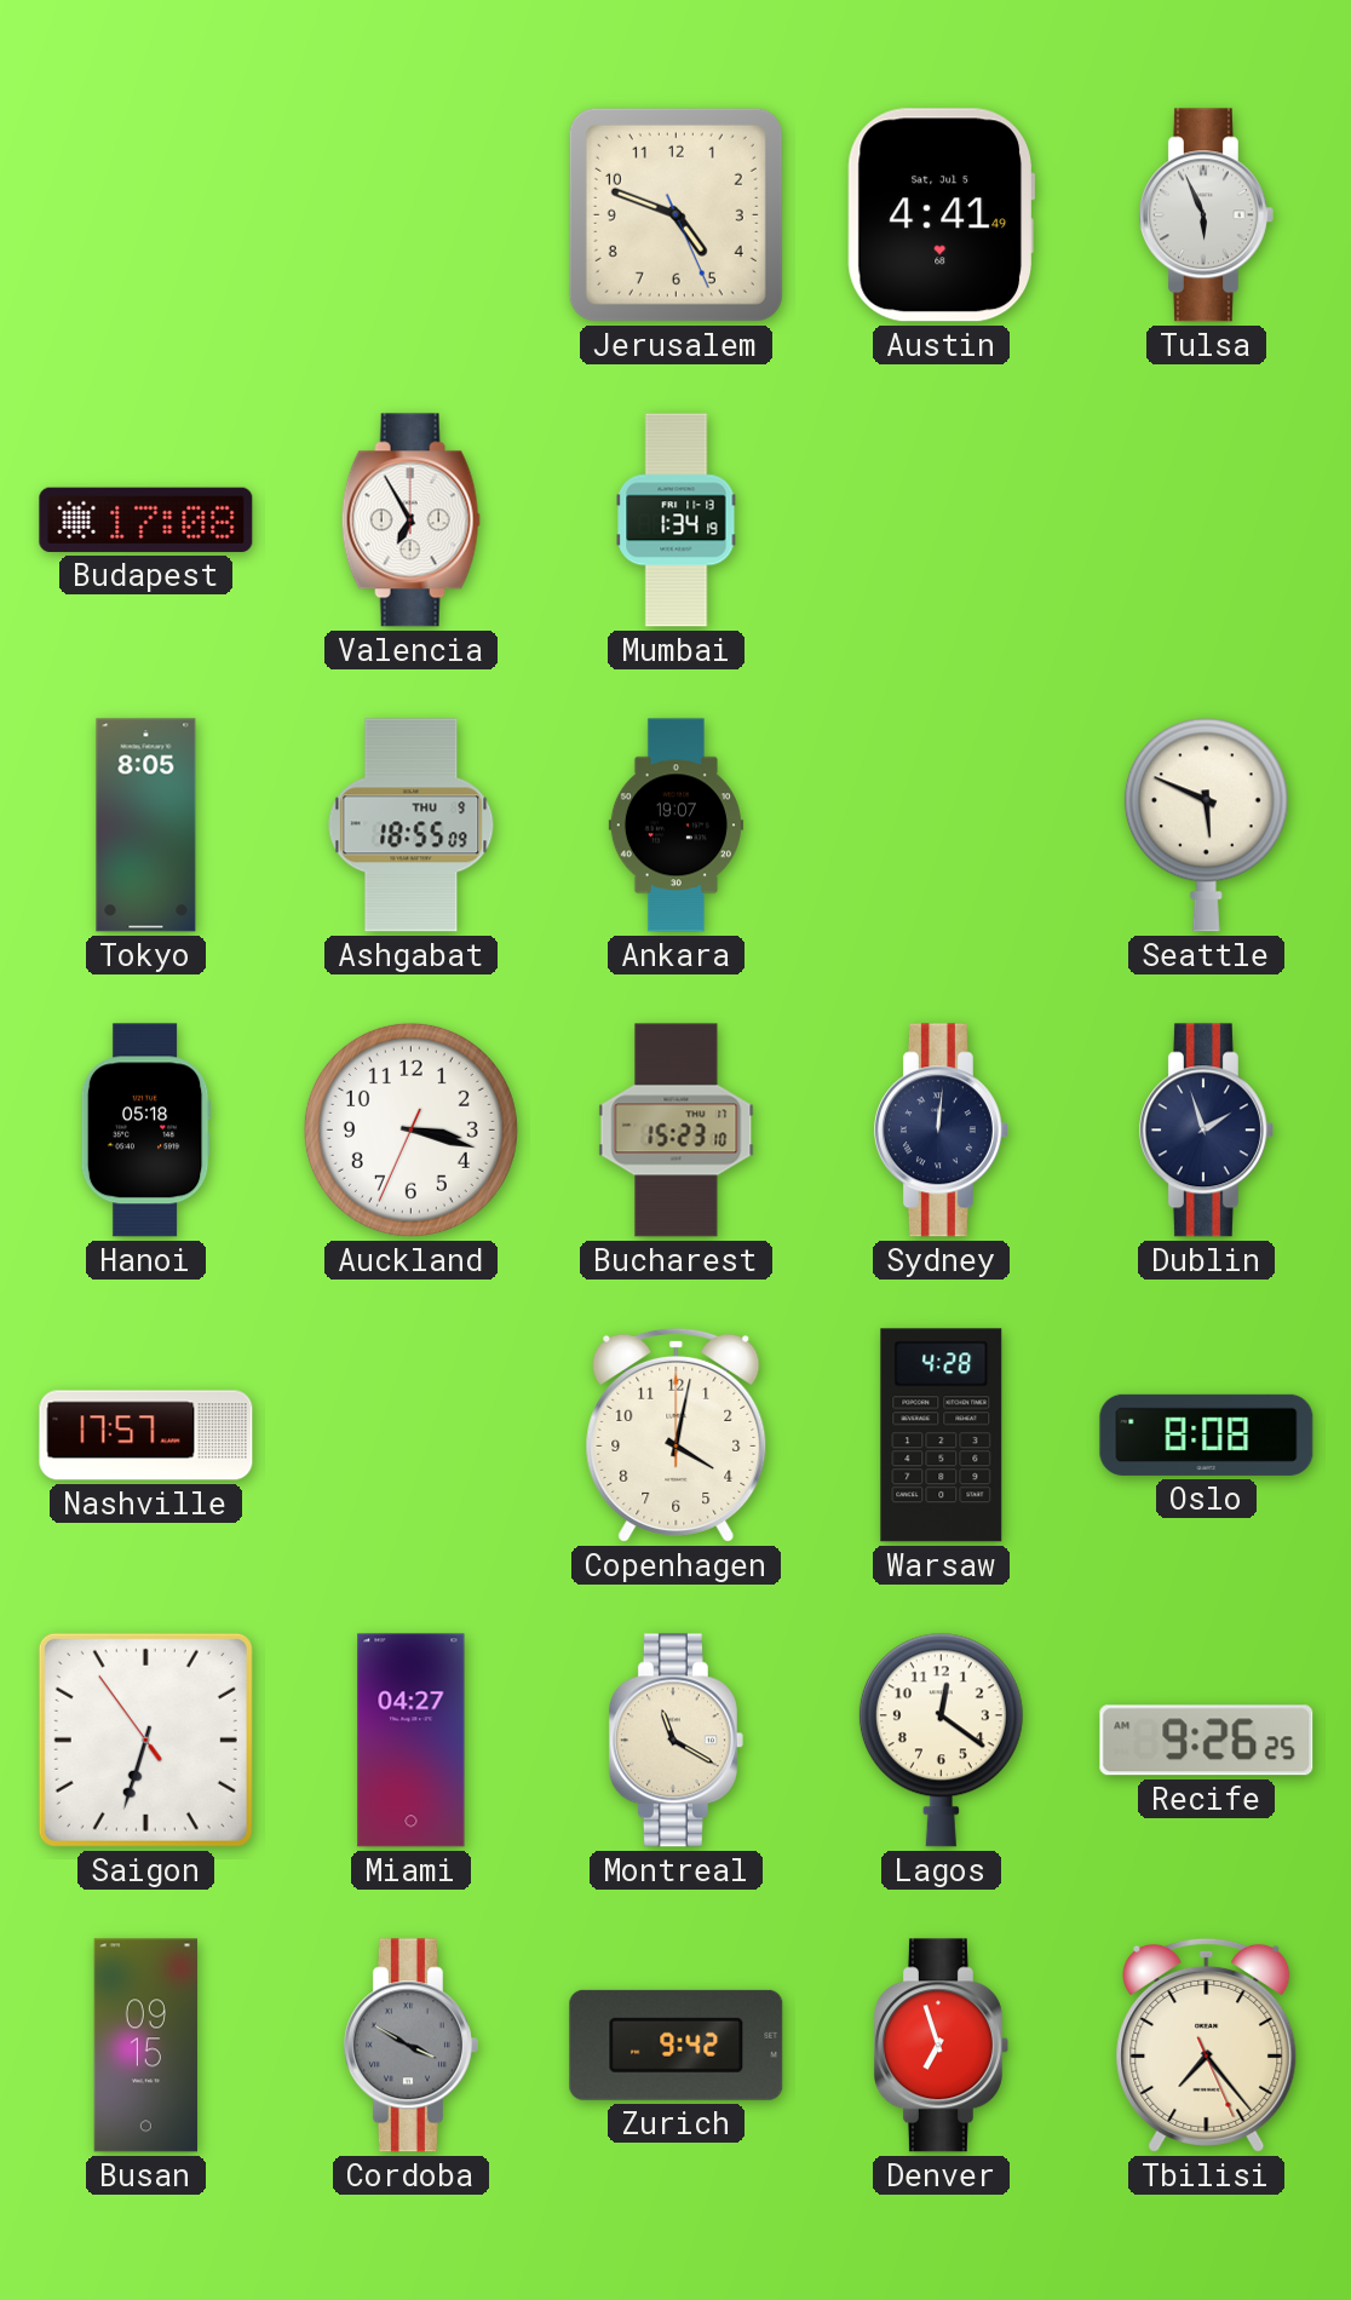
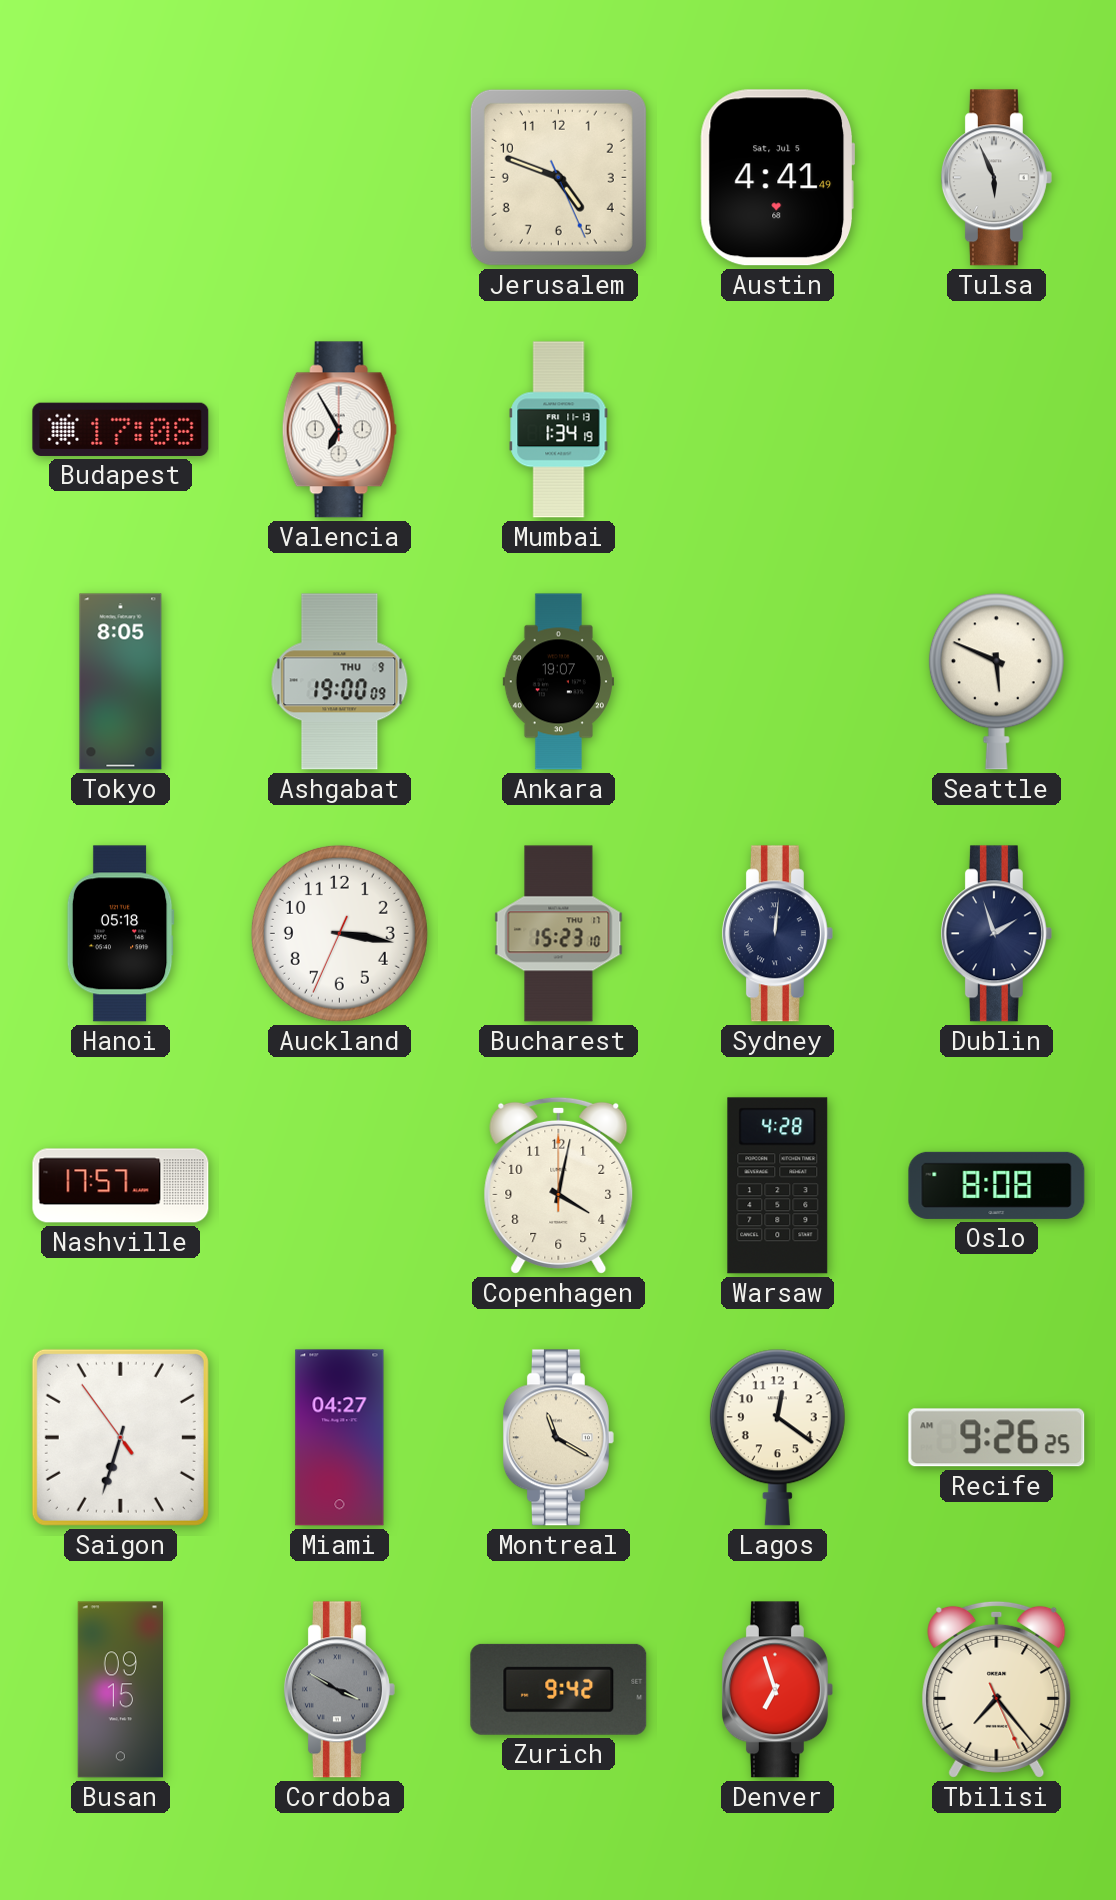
Ashgabat: 18:55 -> 19:00 (340, 682)
Auckland: 3:17 -> 3:16 (339, 933)
